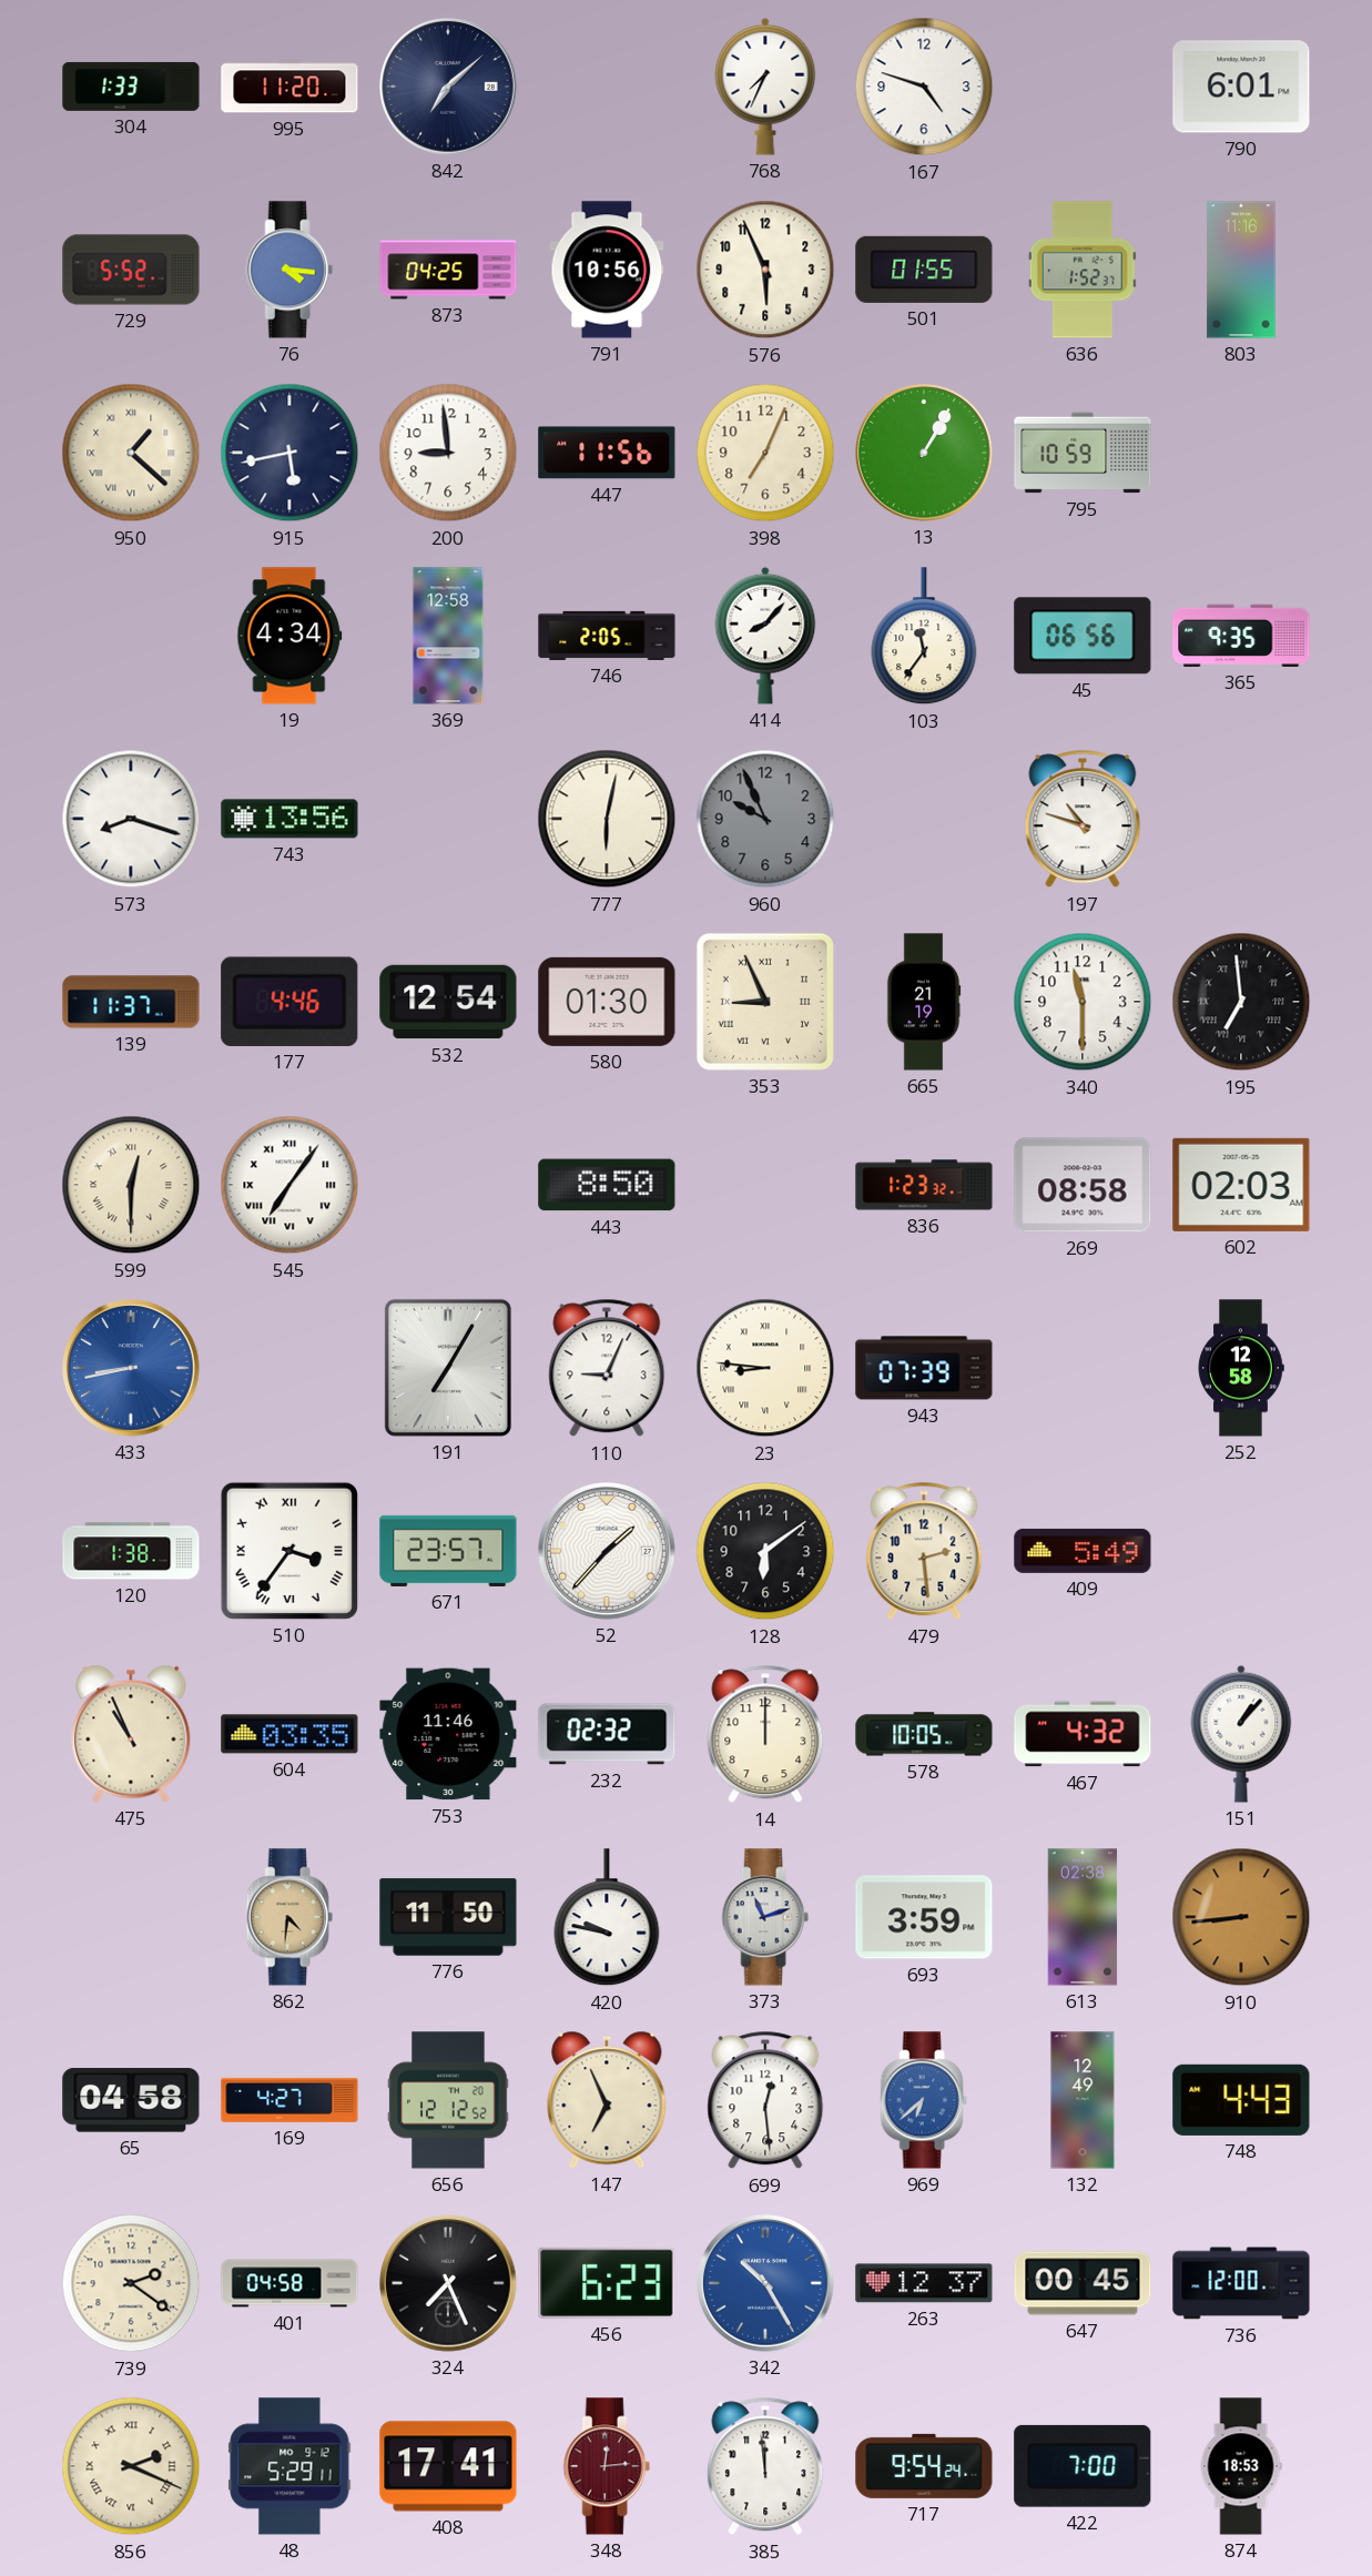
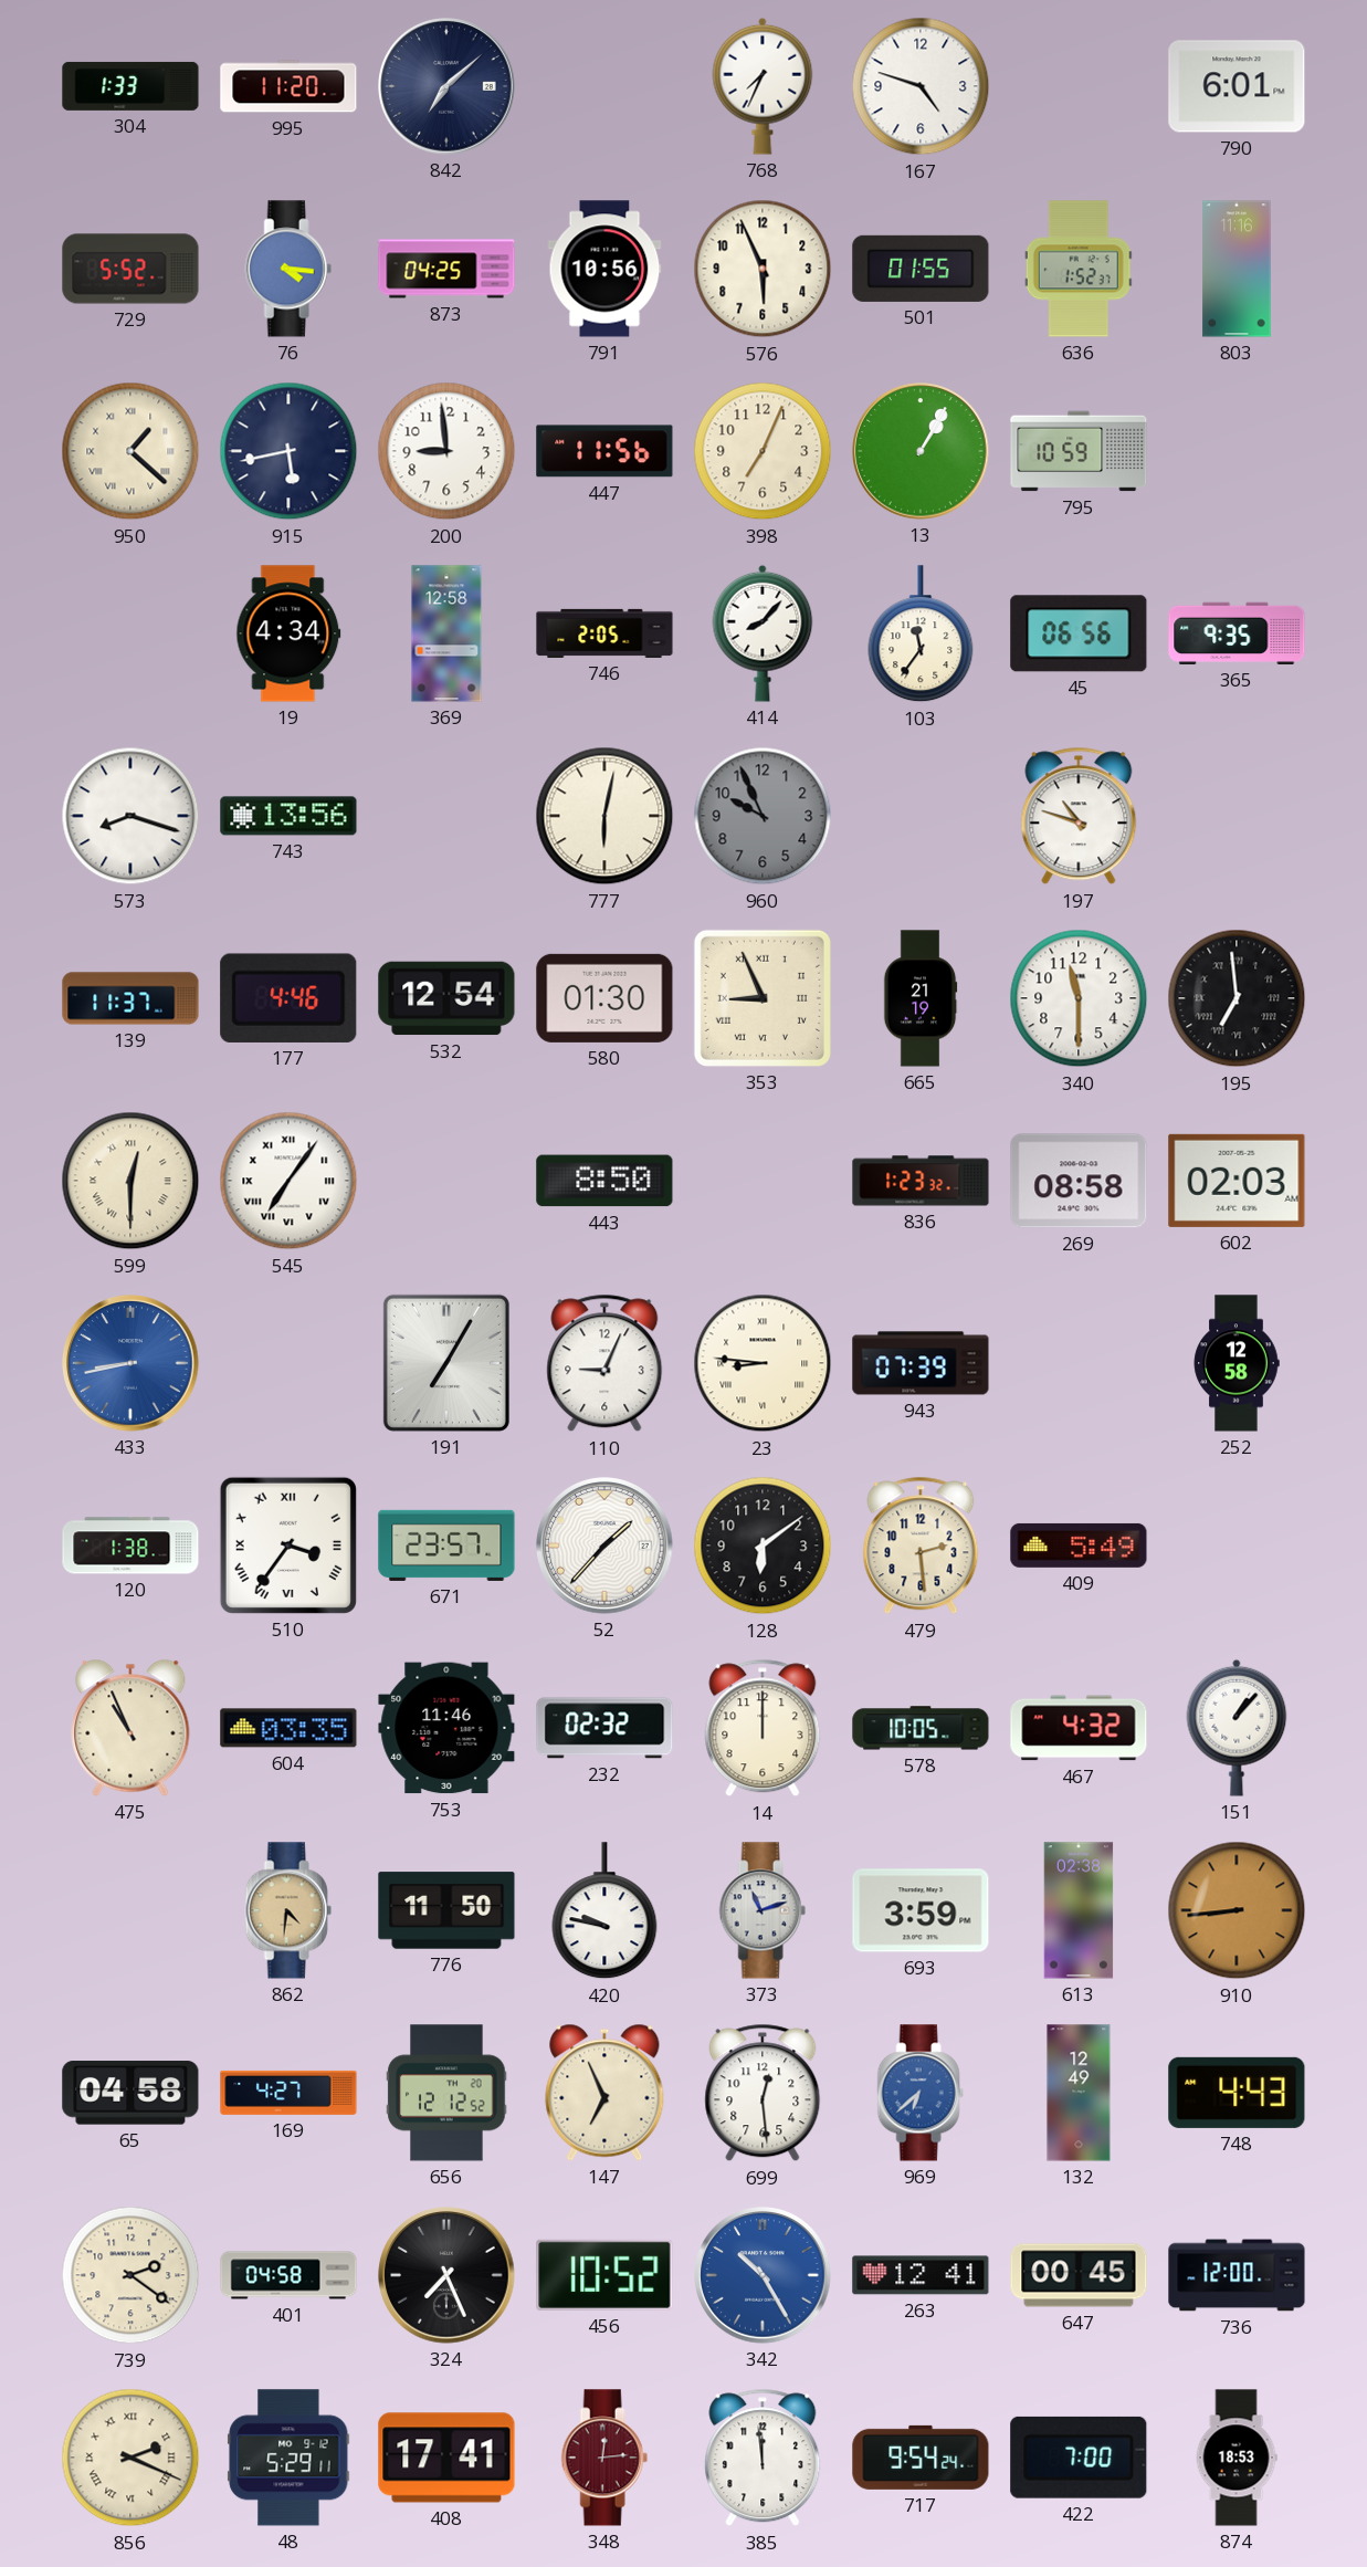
456: 6:23 -> 10:52 (604, 2275)
263: 12:37 -> 12:41 (921, 2275)
